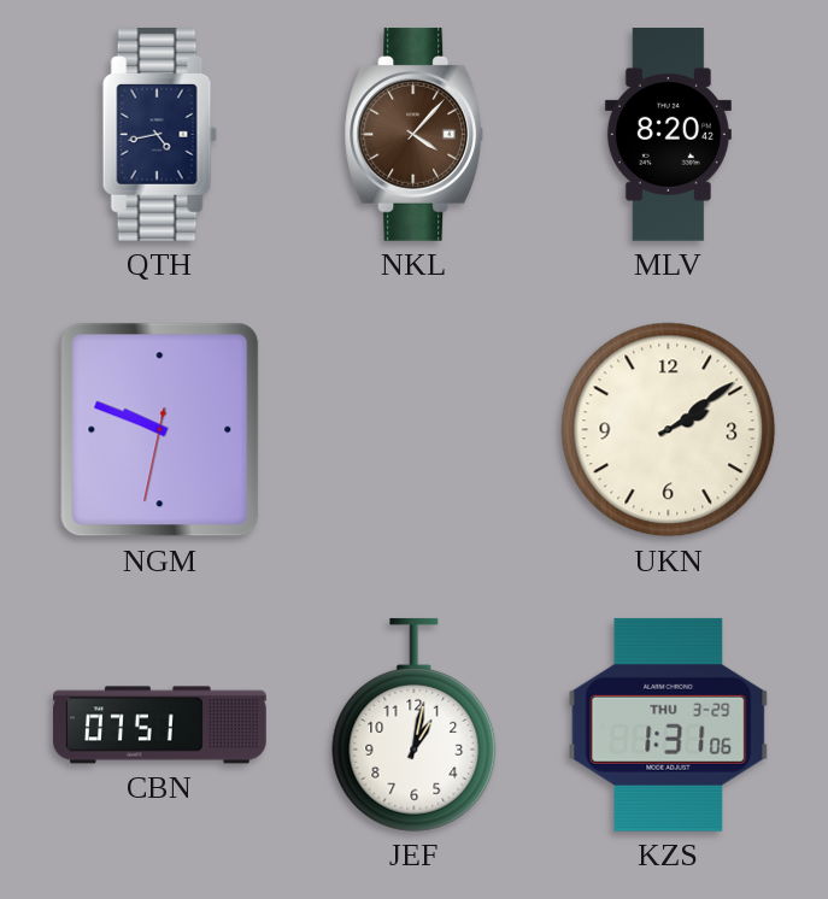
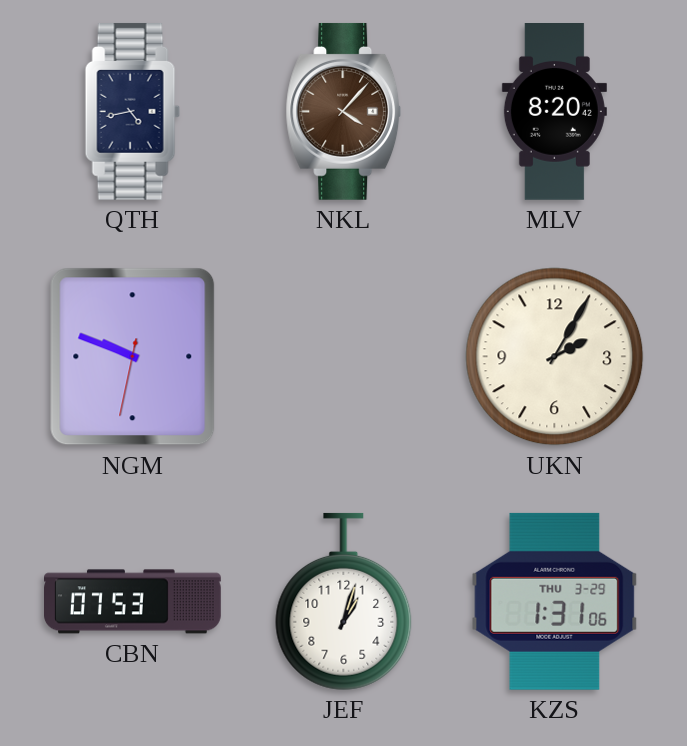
UKN: 2:09 -> 2:05 (555, 357)
CBN: 07:51 -> 07:53 (133, 602)
JEF: 1:02 -> 1:03 (344, 601)
